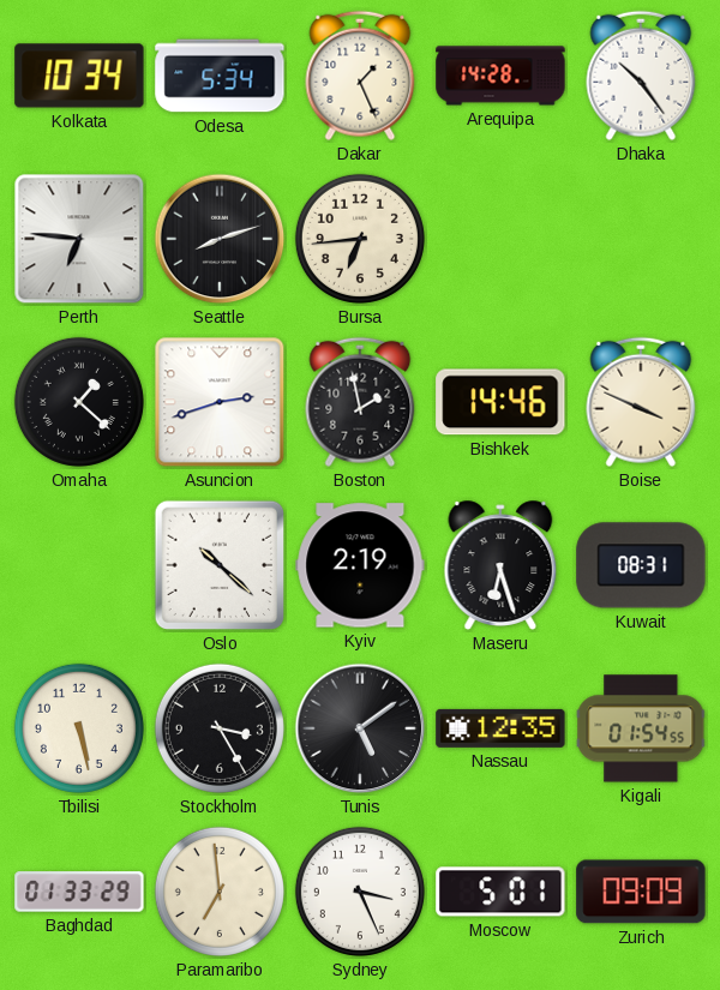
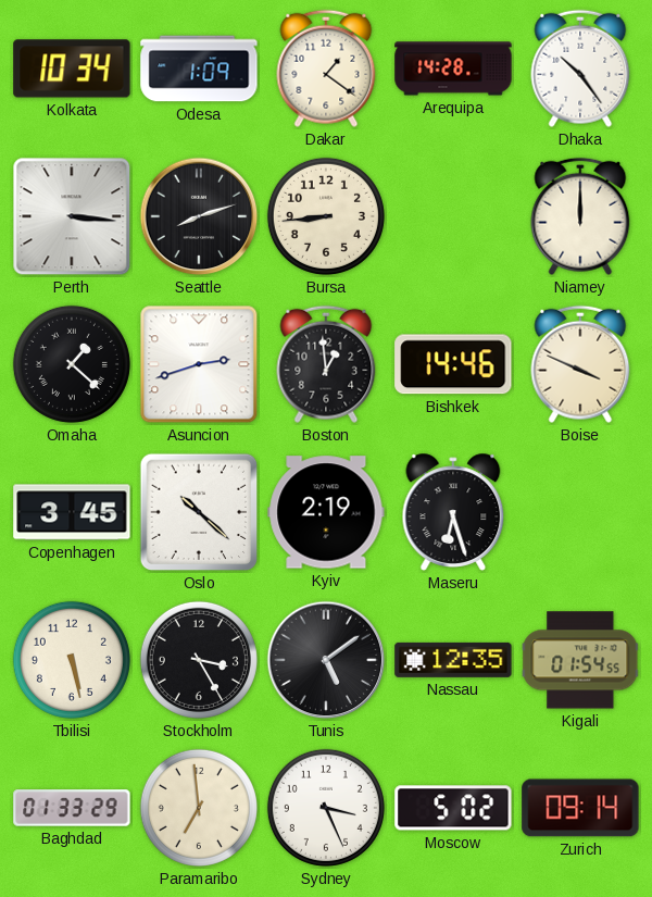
Odesa: 5:34 -> 1:09 (199, 68)
Dakar: 1:26 -> 1:21 (326, 68)
Perth: 6:46 -> 3:16 (72, 216)
Bursa: 6:44 -> 8:44 (326, 216)
Niamey: none -> 12:00 (580, 216)
Boston: 1:58 -> 12:59 (326, 364)
Copenhagen: none -> 3:45 (72, 512)
Kuwait: 08:31 -> none (641, 565)
Moscow: 5:01 -> 5:02 (453, 808)
Zurich: 09:09 -> 09:14 (580, 808)
